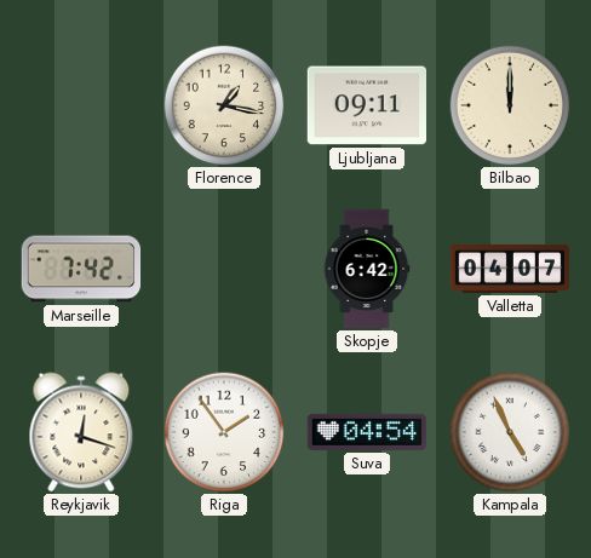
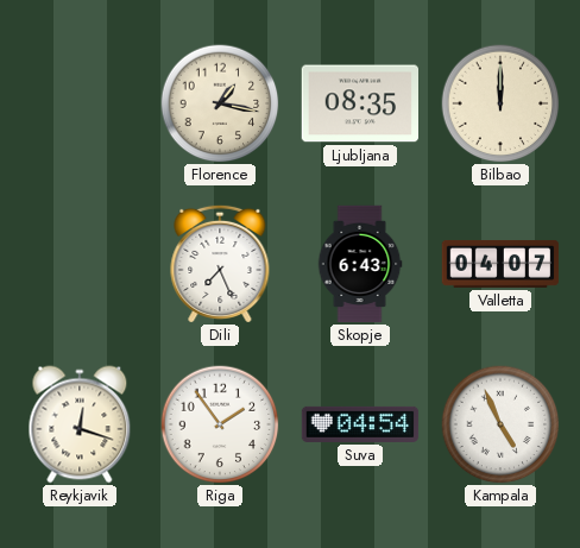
Ljubljana: 09:11 -> 08:35 (359, 103)
Marseille: 7:42 -> none (81, 269)
Dili: none -> 7:26 (220, 263)
Skopje: 6:42 -> 6:43 (360, 264)
